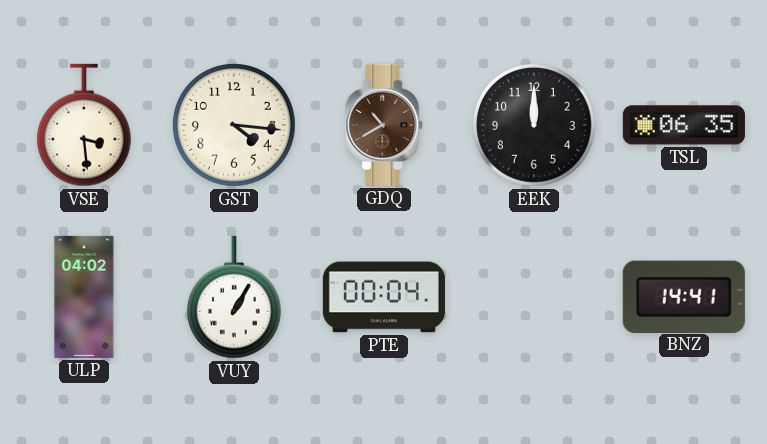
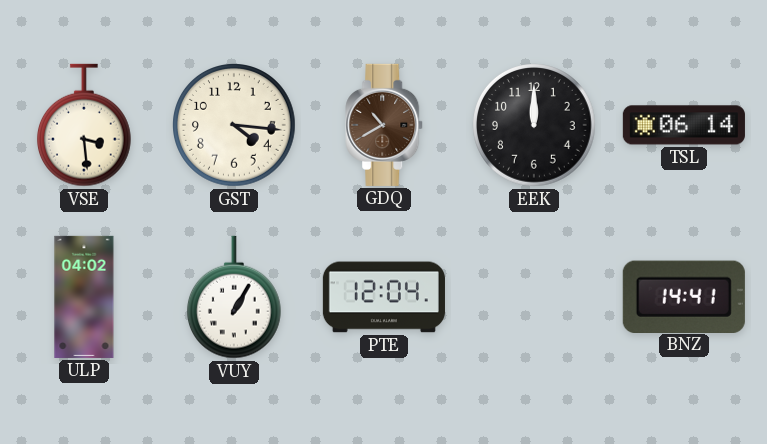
TSL: 06:35 -> 06:14 (684, 125)
PTE: 00:04 -> 12:04 (384, 297)
